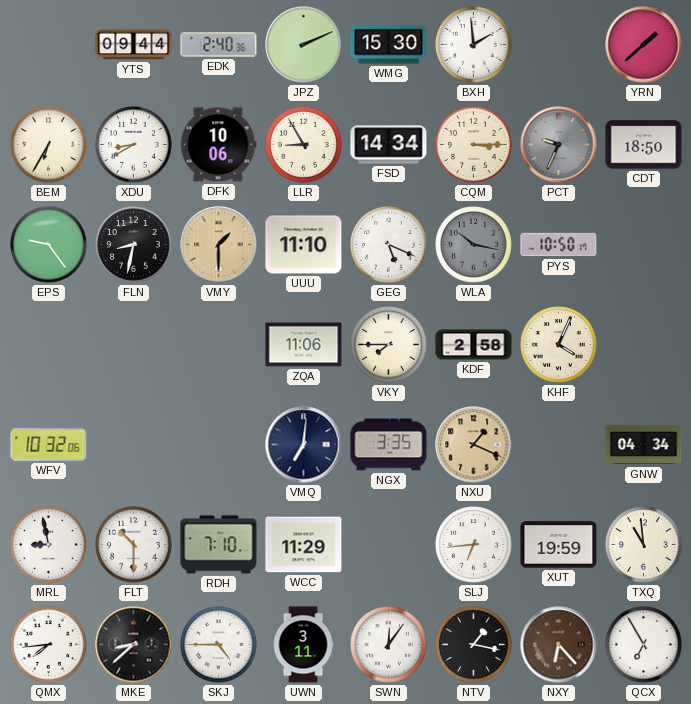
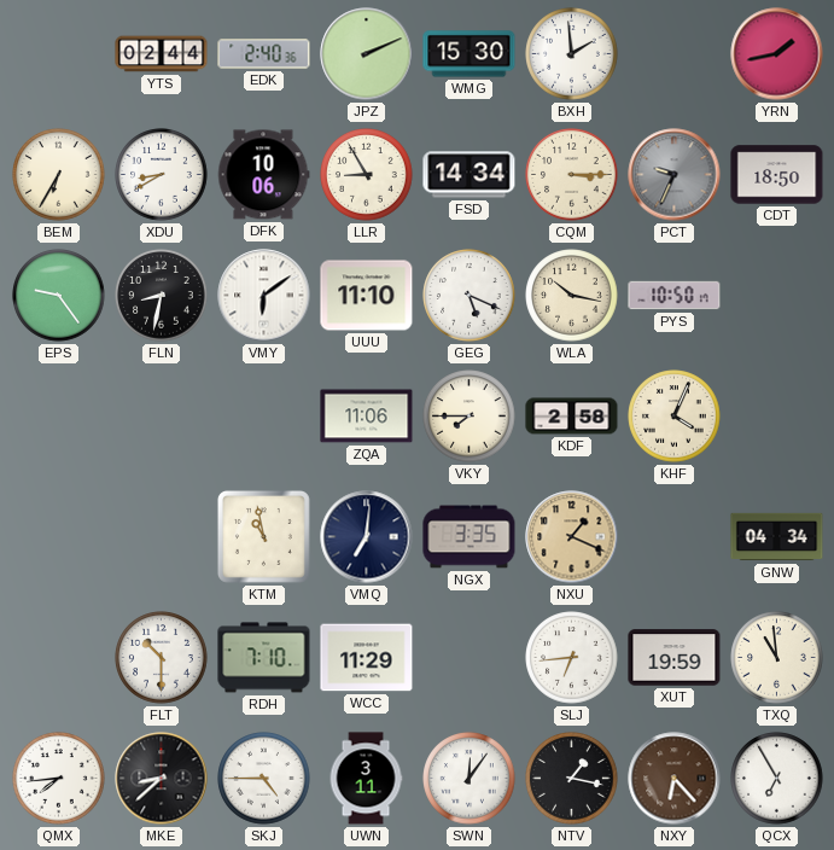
YTS: 09:44 -> 02:44 (162, 54)
YRN: 1:38 -> 1:43 (777, 54)
VMY: 1:30 -> 6:09 (264, 296)
VMY dial: champagne -> white (264, 296)
WLA dial: grey -> cream (572, 296)
WFV: 10:32 -> none (49, 445)
KTM: none -> 10:58 (263, 536)
MRL: 8:58 -> none (49, 545)
